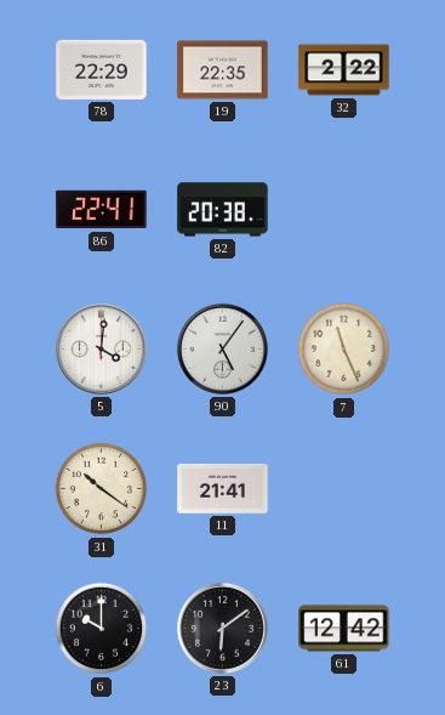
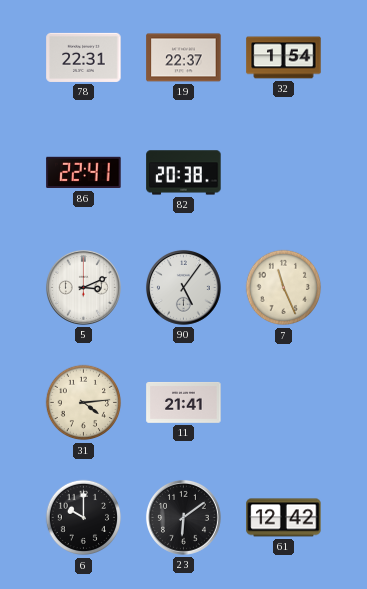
78: 22:29 -> 22:31 (84, 57)
19: 22:35 -> 22:37 (184, 58)
32: 2:22 -> 1:54 (284, 58)
5: 4:01 -> 3:11 (83, 287)
31: 10:21 -> 4:14 (84, 403)
